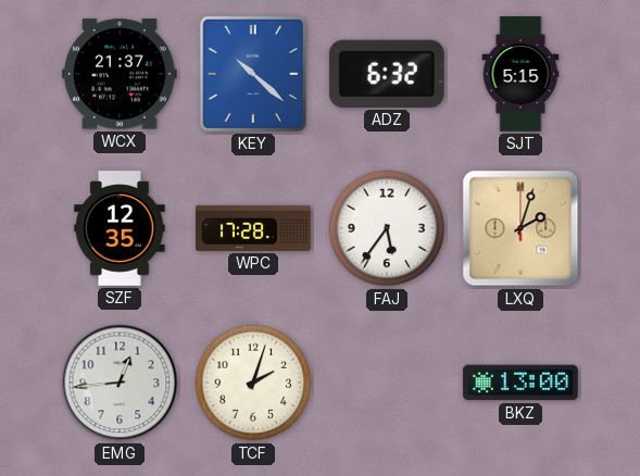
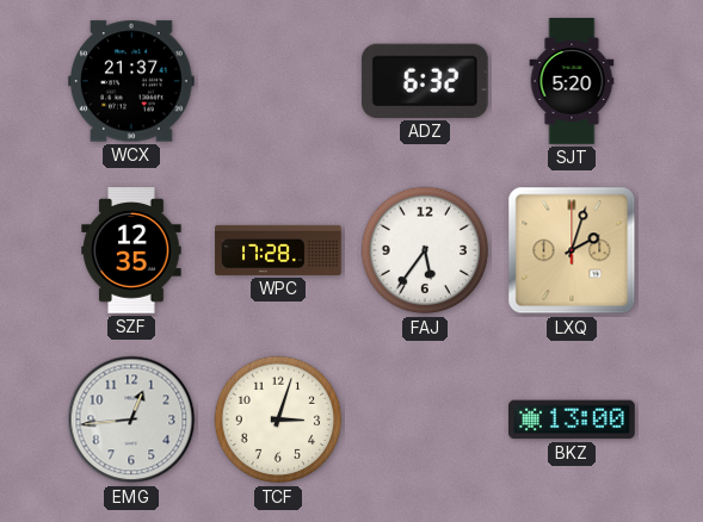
KEY: 10:22 -> none (253, 74)
SJT: 5:15 -> 5:20 (572, 81)
TCF: 2:03 -> 3:03 (278, 420)
